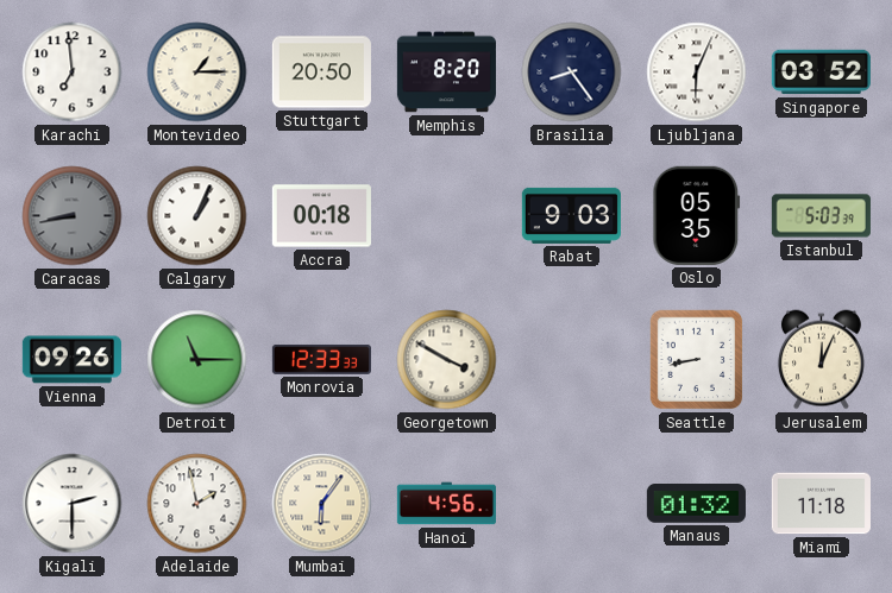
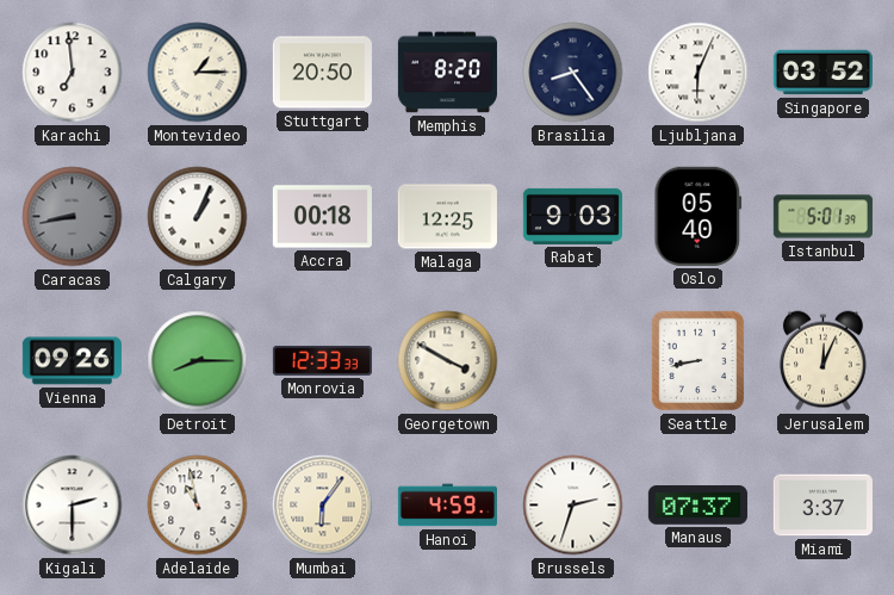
Malaga: none -> 12:25 (447, 217)
Oslo: 05:35 -> 05:40 (699, 216)
Istanbul: 5:03 -> 5:01 (822, 217)
Detroit: 11:15 -> 8:15 (198, 361)
Adelaide: 1:58 -> 10:58 (198, 506)
Hanoi: 4:56 -> 4:59 (447, 506)
Brussels: none -> 2:33 (573, 506)
Manaus: 01:32 -> 07:37 (697, 506)
Miami: 11:18 -> 3:37 (822, 506)
